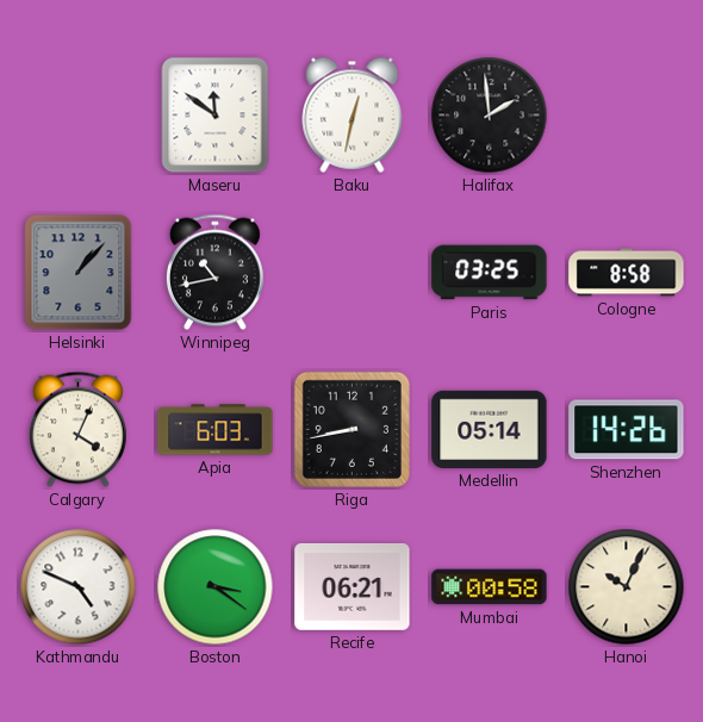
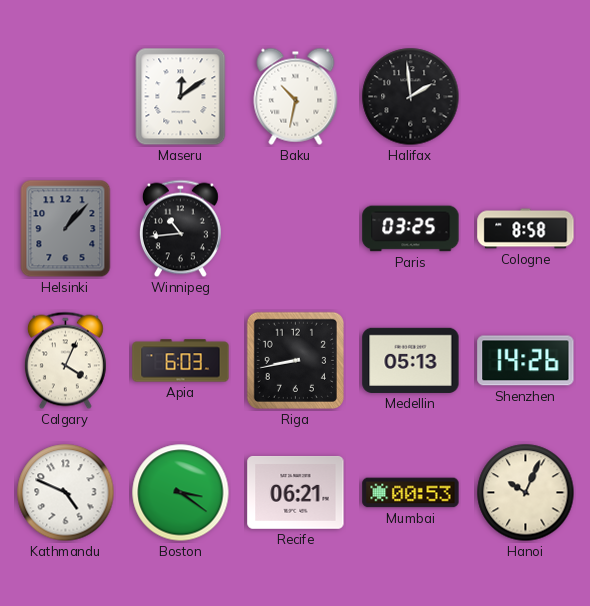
Maseru: 11:51 -> 12:09 (181, 97)
Baku: 12:32 -> 10:32 (296, 96)
Winnipeg: 10:43 -> 10:44 (180, 229)
Medellin: 05:14 -> 05:13 (411, 360)
Mumbai: 00:58 -> 00:53 (411, 493)
